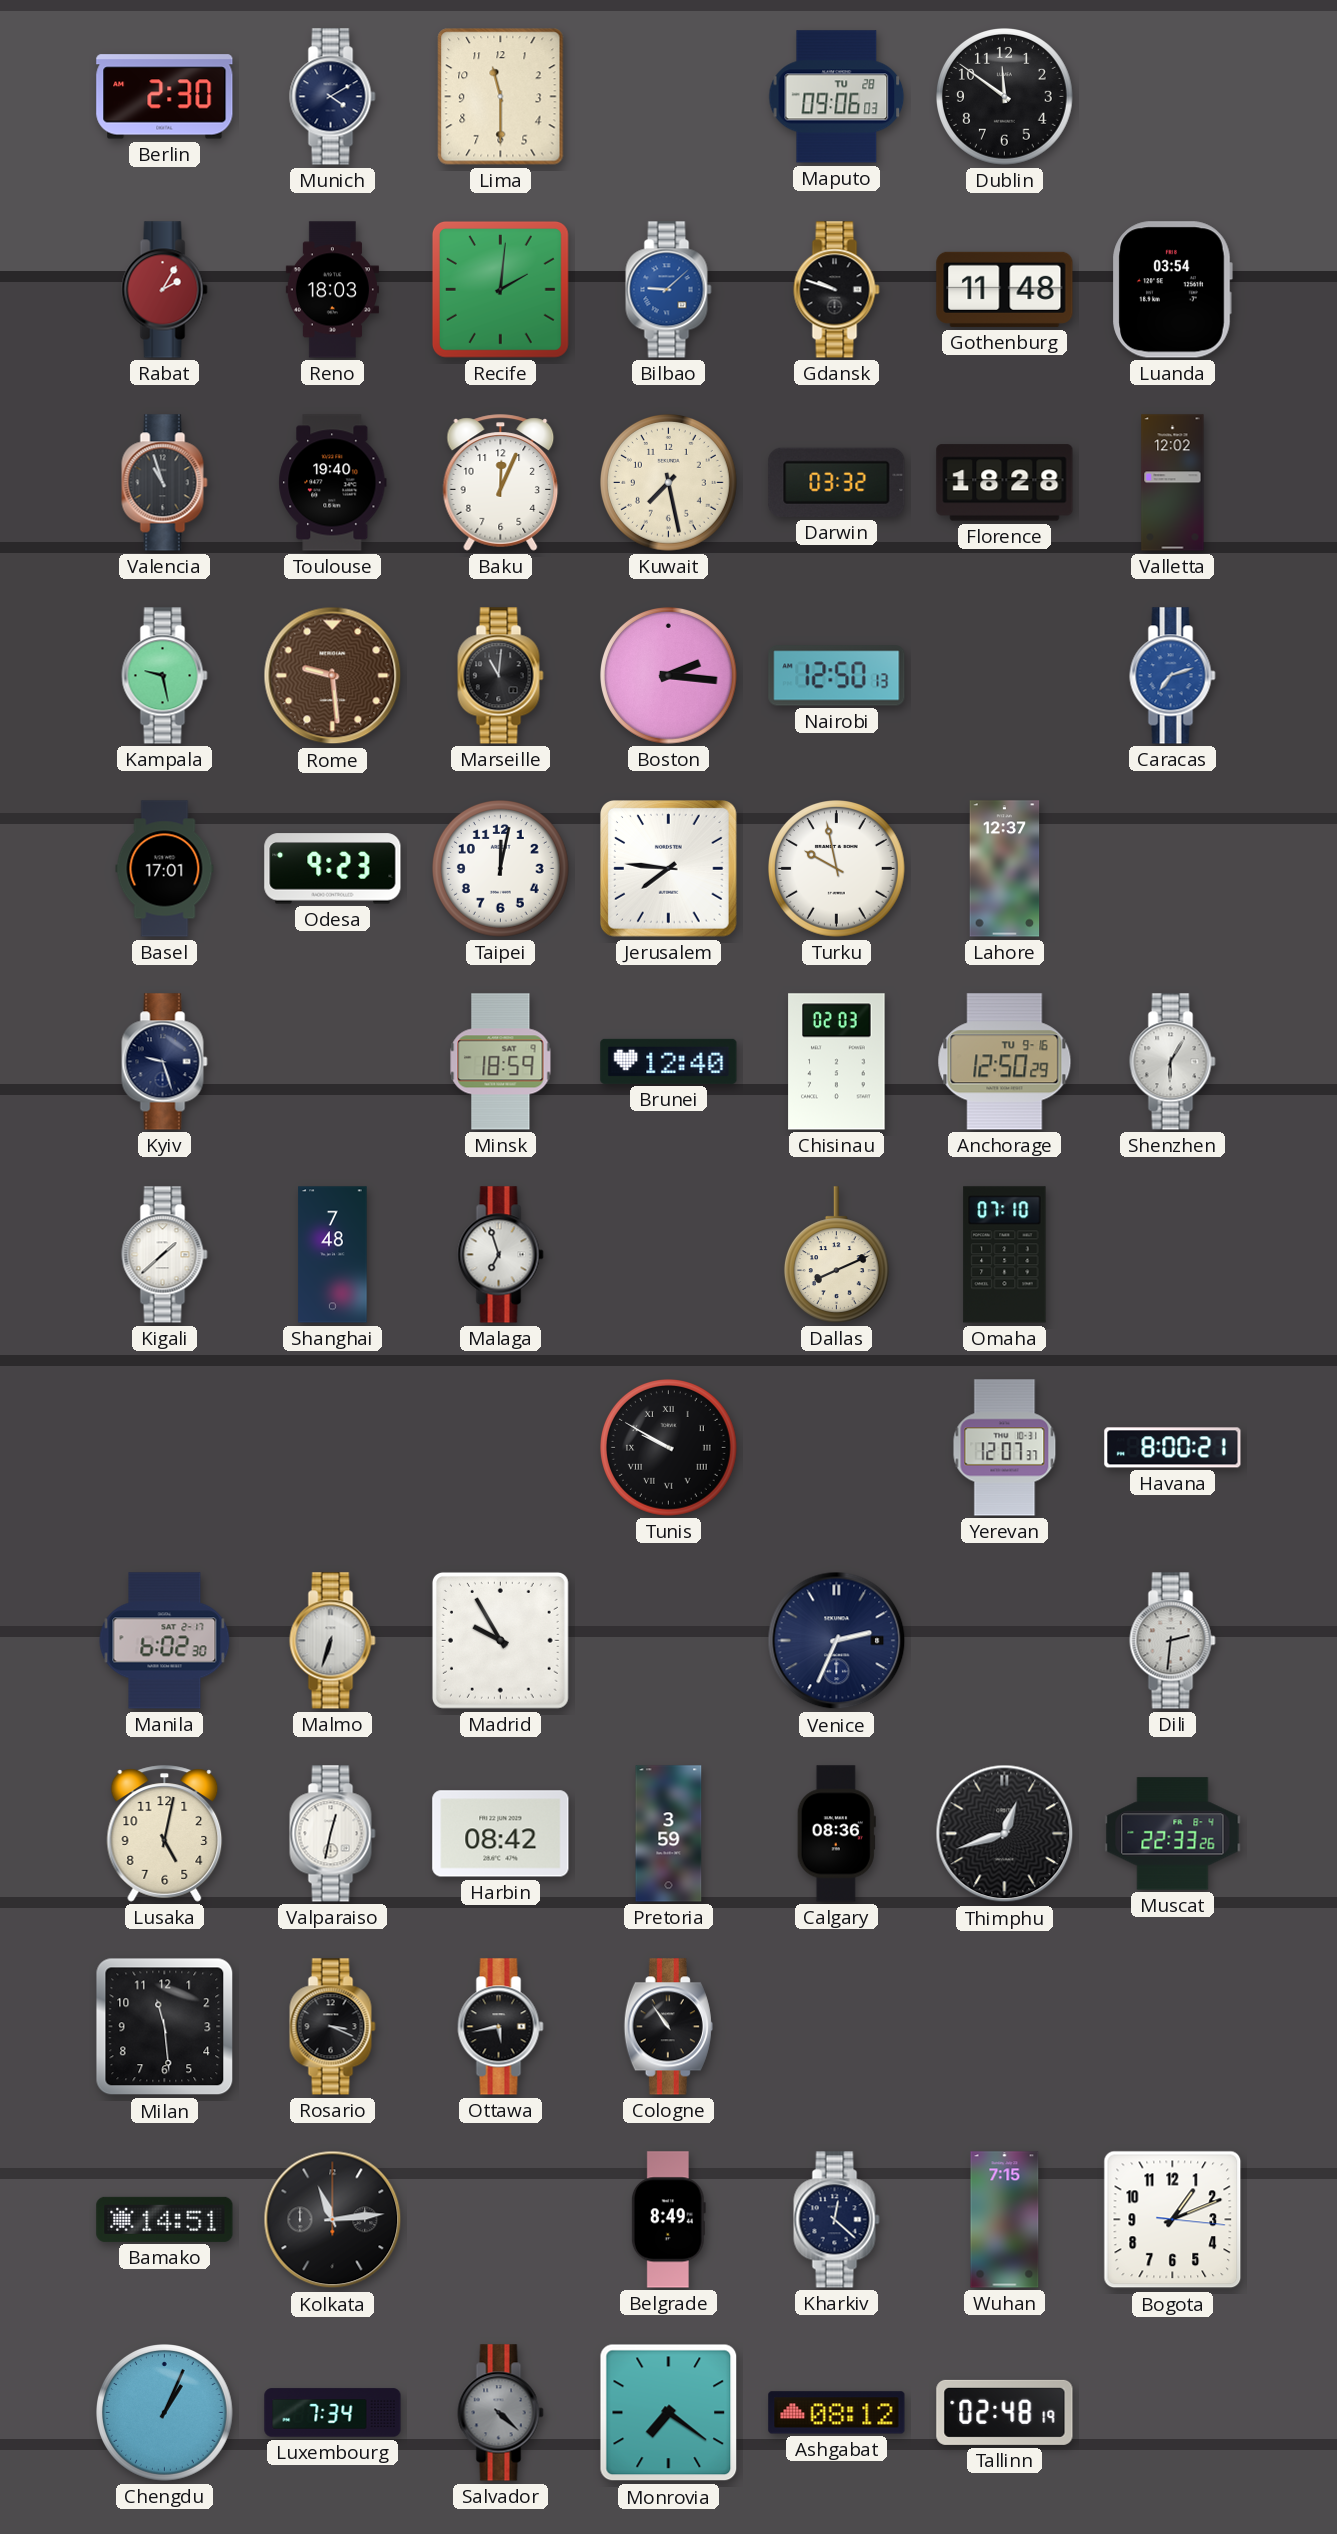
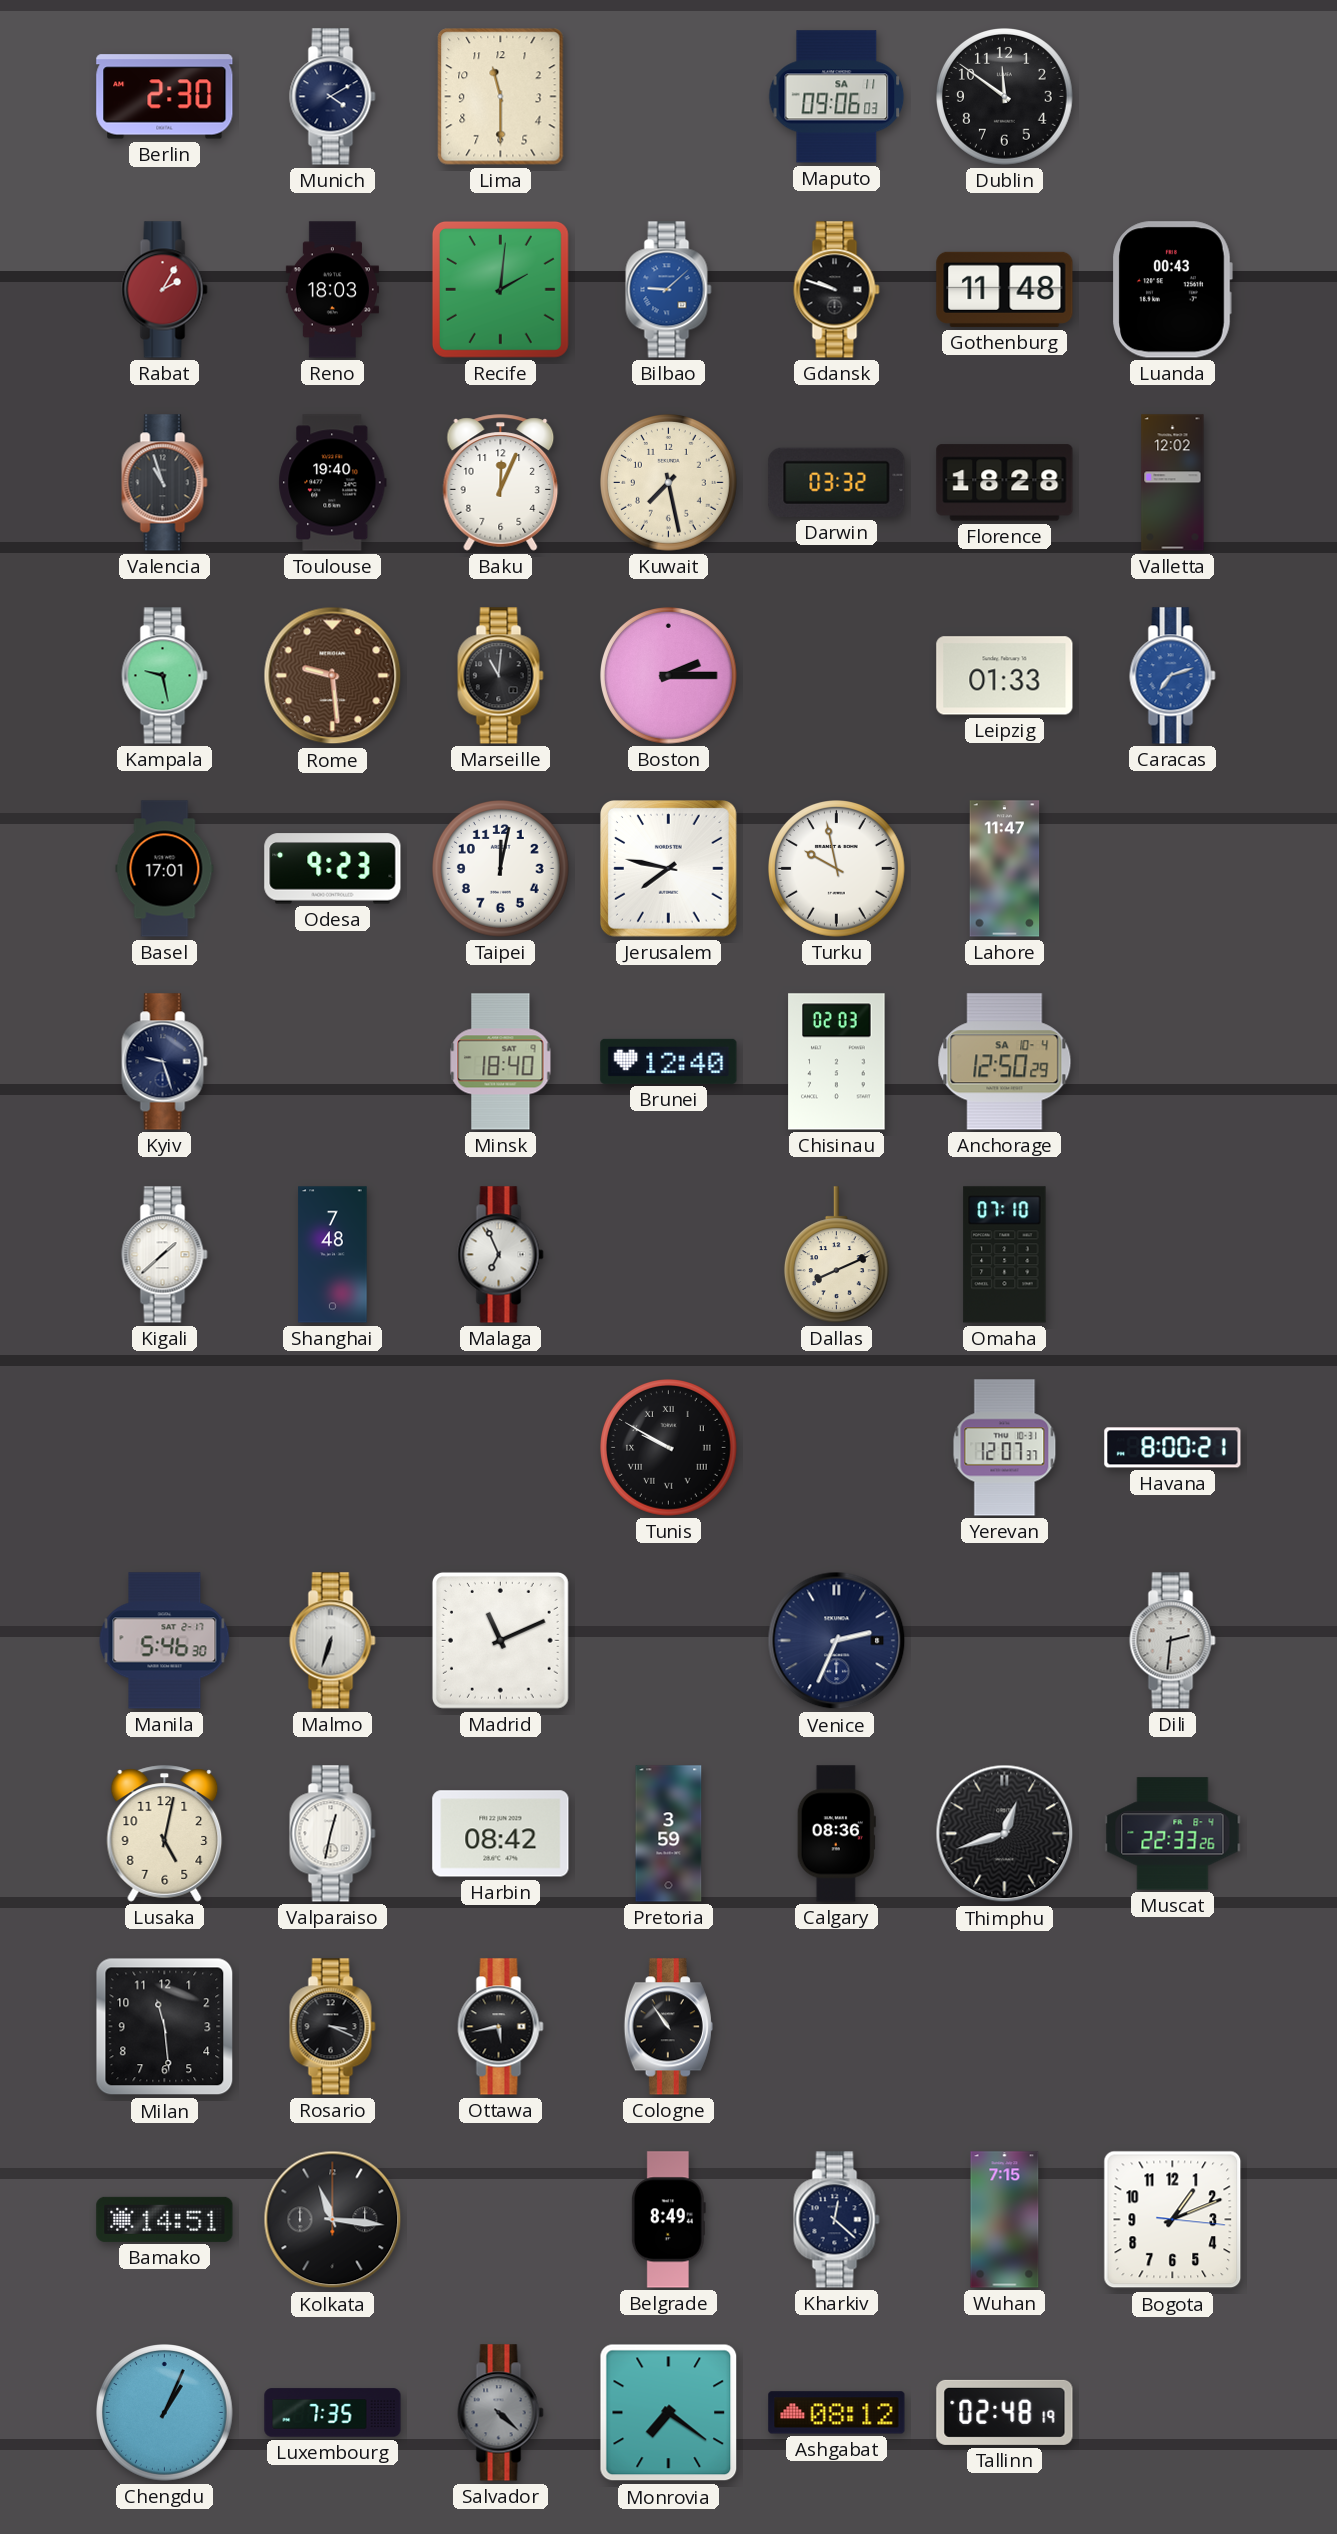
Maputo date: TU 28 -> SA 11 (837, 97)
Luanda: 03:54 -> 00:43 (1172, 290)
Boston: 2:16 -> 2:15 (669, 676)
Nairobi: 12:50 -> none (837, 676)
Leipzig: none -> 01:33 (1005, 676)
Jerusalem: 7:46 -> 7:47 (669, 869)
Lahore: 12:37 -> 11:47 (1005, 869)
Minsk: 18:59 -> 18:40 (501, 1062)
Anchorage date: TU 9-16 -> SA 10-4 (1005, 1062)
Shenzhen: 6:05 -> none (1173, 1062)
Malaga: 6:57 -> 6:56 (501, 1255)
Manila: 6:02 -> 5:46 (165, 1641)
Madrid: 9:55 -> 11:11 (500, 1640)
Kolkata: 11:14 -> 11:16 (333, 2220)
Luxembourg: 7:34 -> 7:35 (333, 2413)
